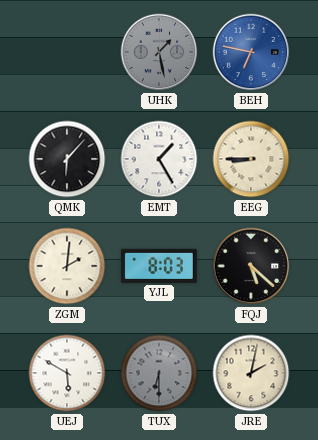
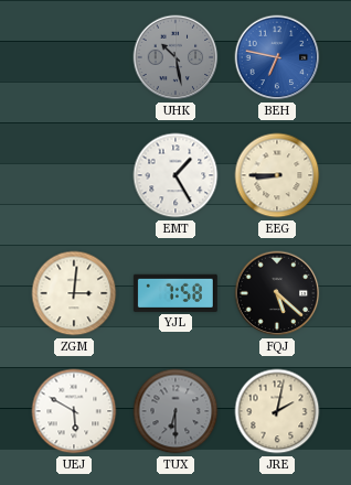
UHK: 1:28 -> 10:28 (175, 57)
QMK: 6:07 -> none (67, 159)
ZGM: 2:01 -> 3:01 (74, 293)
YJL: 8:03 -> 7:58 (175, 293)
